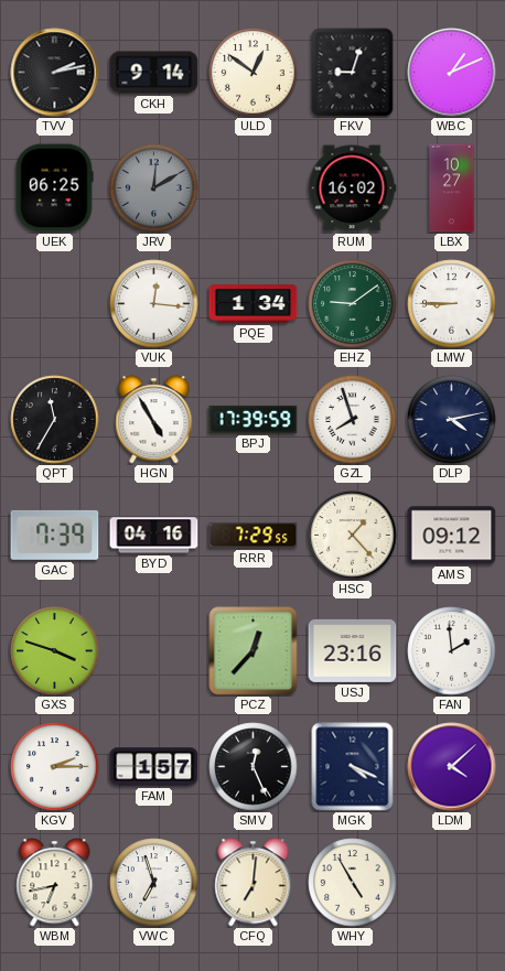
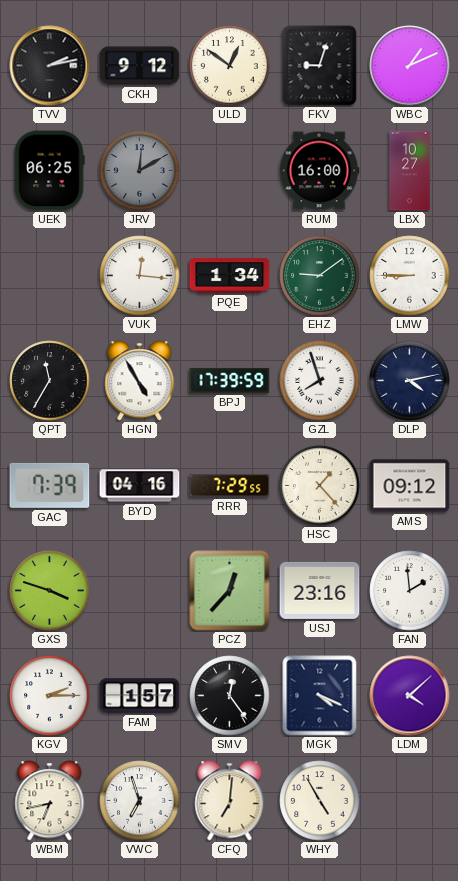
CKH: 9:14 -> 9:12 (140, 66)
RUM: 16:02 -> 16:00 (319, 171)
SMV: 12:26 -> 12:24 (230, 696)
